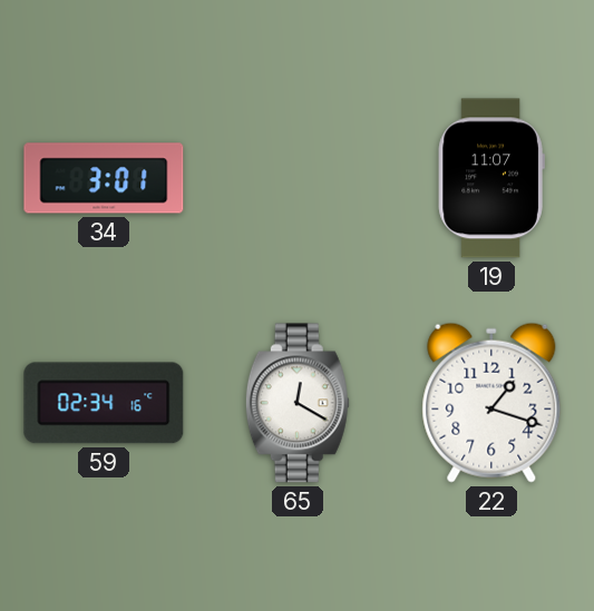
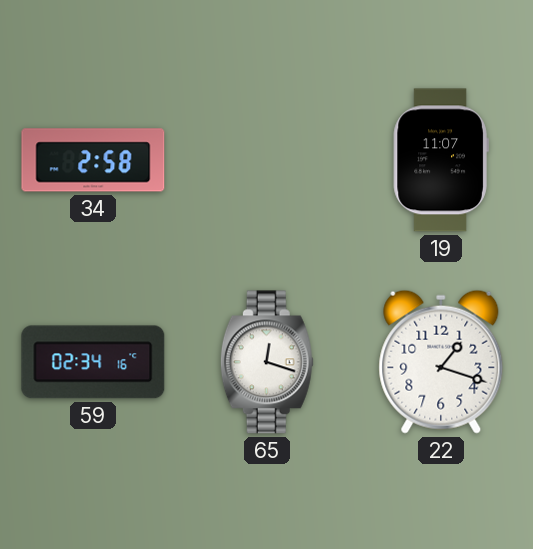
34: 3:01 -> 2:58 (93, 160)
65: 12:20 -> 12:18 (267, 362)
